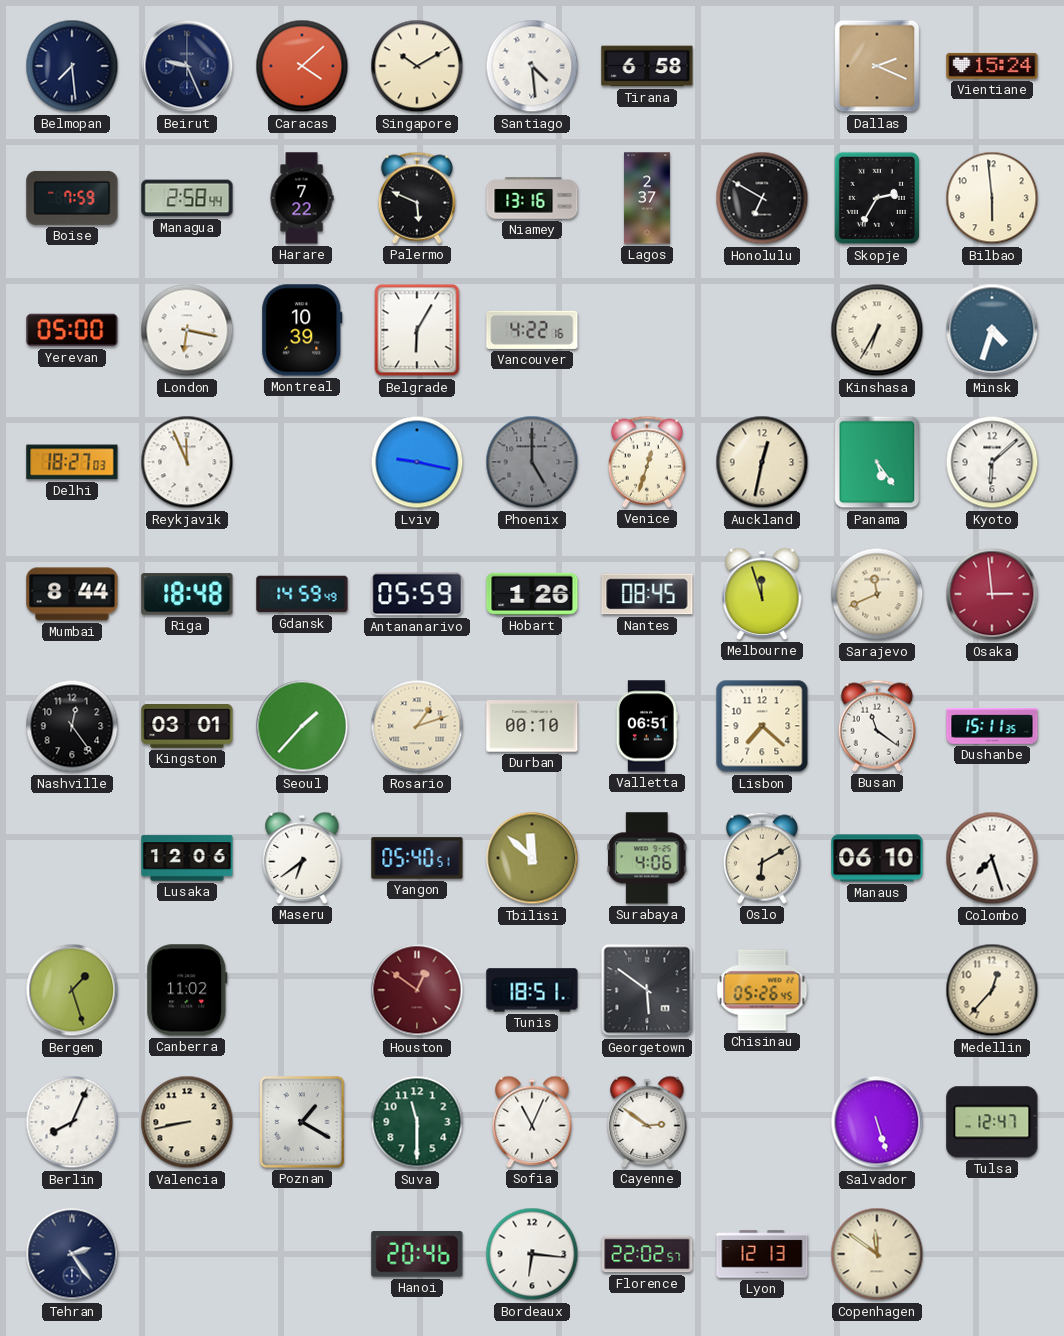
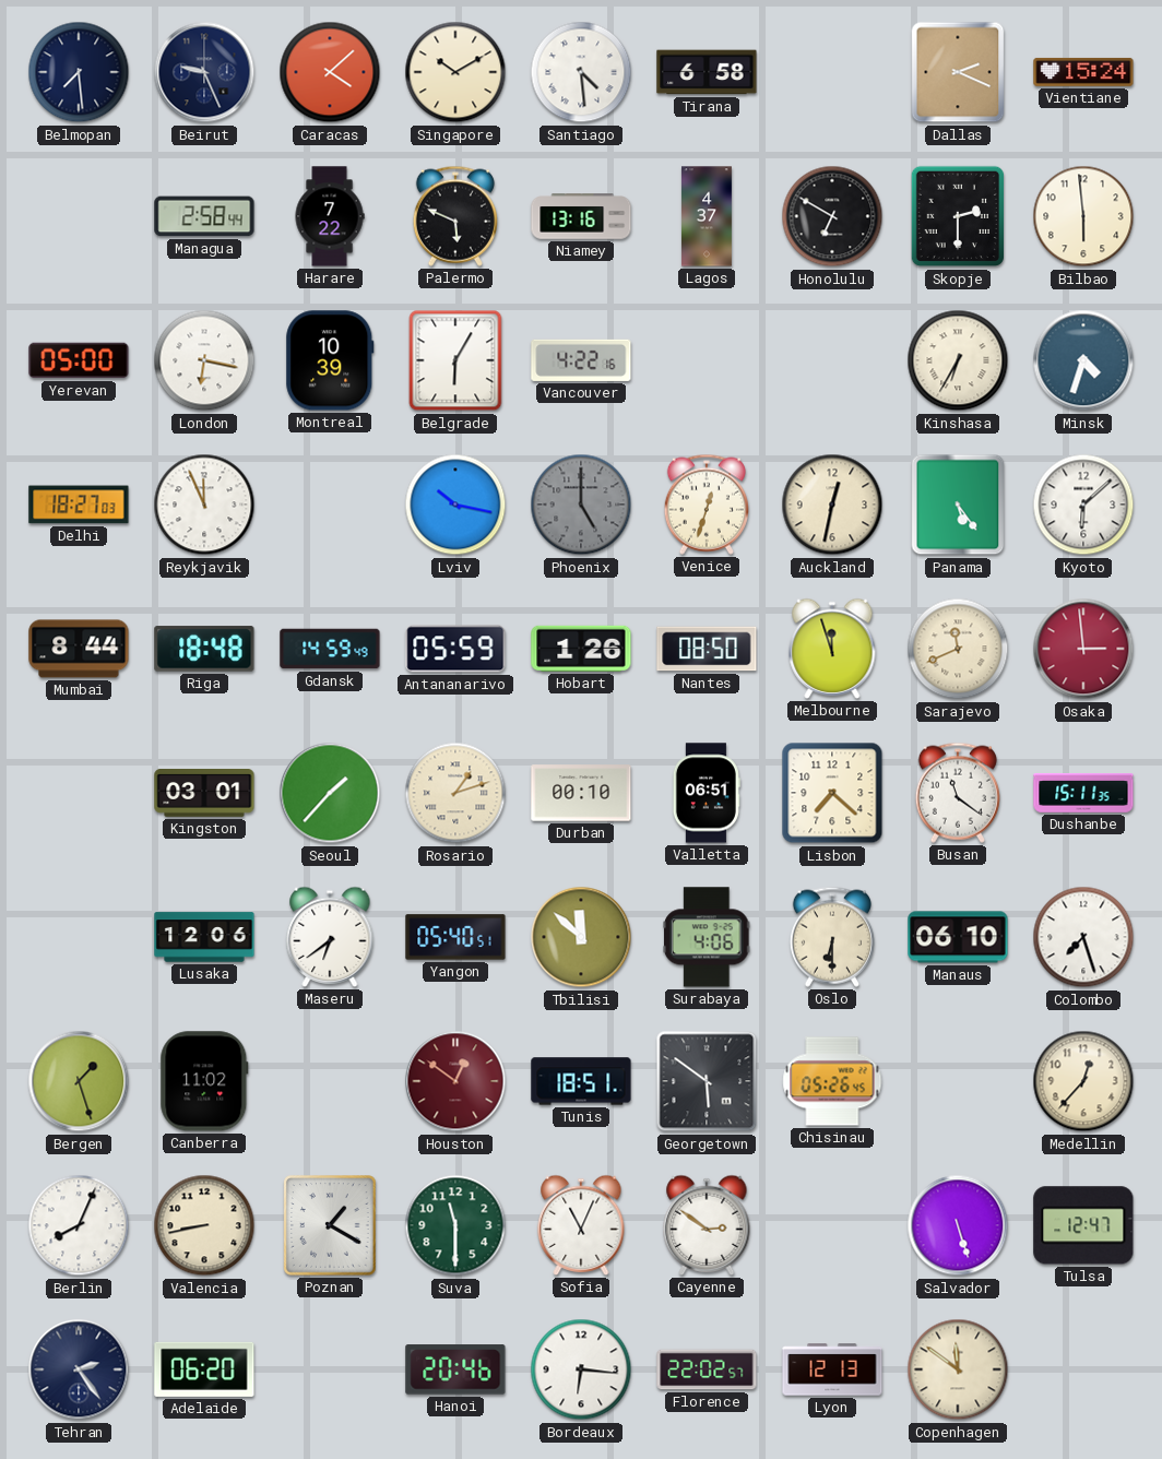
Boise: 7:59 -> none (72, 198)
Lagos: 2:37 -> 4:37 (707, 216)
Skopje: 2:35 -> 2:30 (957, 216)
Lviv: 9:17 -> 10:17 (455, 505)
Nantes: 08:45 -> 08:50 (707, 649)
Nashville: 12:24 -> none (72, 726)
Oslo: 6:10 -> 6:30 (832, 937)
Adelaide: none -> 06:20 (204, 1369)
